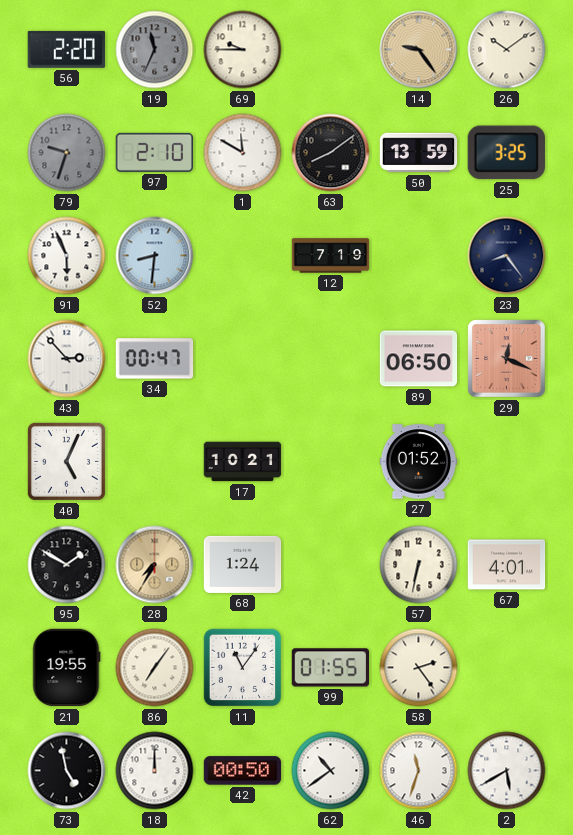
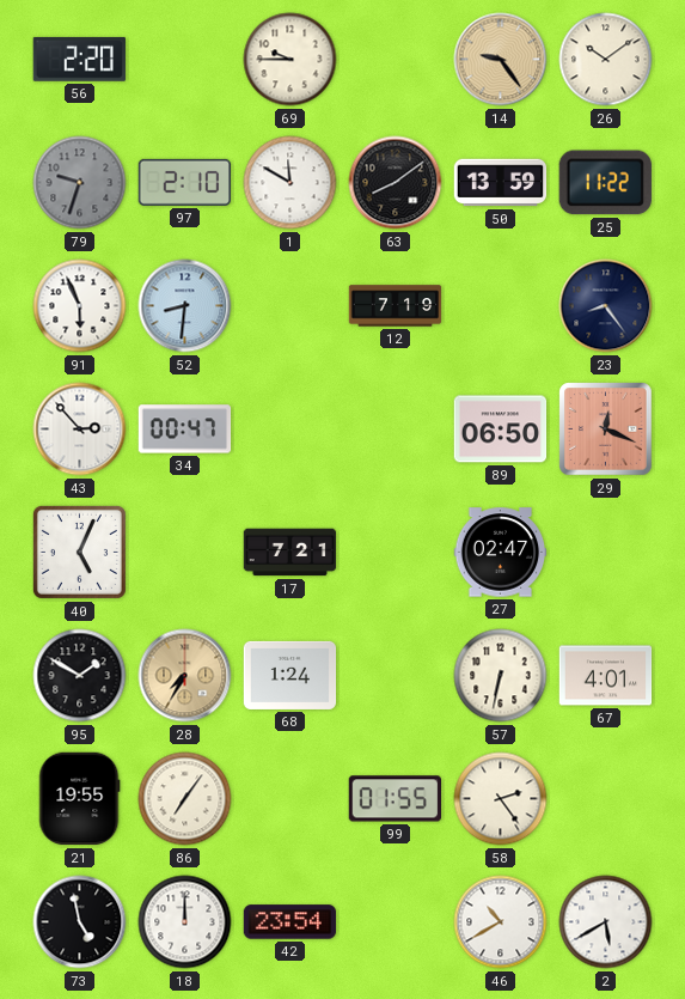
19: 11:34 -> none (155, 50)
25: 3:25 -> 11:22 (605, 183)
17: 10:21 -> 7:21 (290, 553)
27: 01:52 -> 02:47 (501, 553)
11: 11:06 -> none (243, 668)
42: 00:50 -> 23:54 (290, 922)
62: 10:39 -> none (331, 771)
46: 11:33 -> 10:40 (501, 922)
